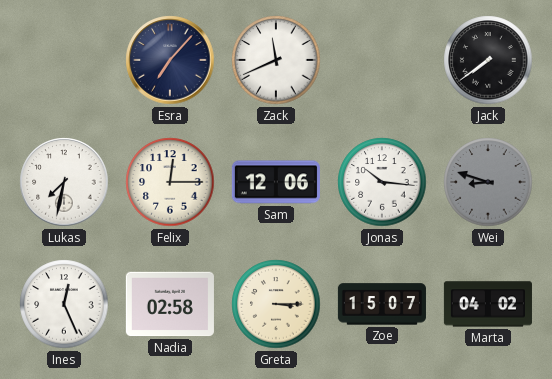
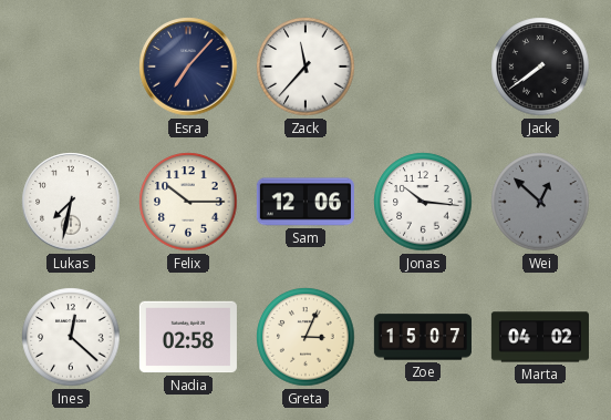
Zack: 11:41 -> 11:37 (305, 66)
Felix: 12:15 -> 10:15 (188, 202)
Wei: 8:48 -> 12:52 (540, 202)
Ines: 12:26 -> 12:22 (71, 337)
Greta: 3:15 -> 3:04 (305, 337)
